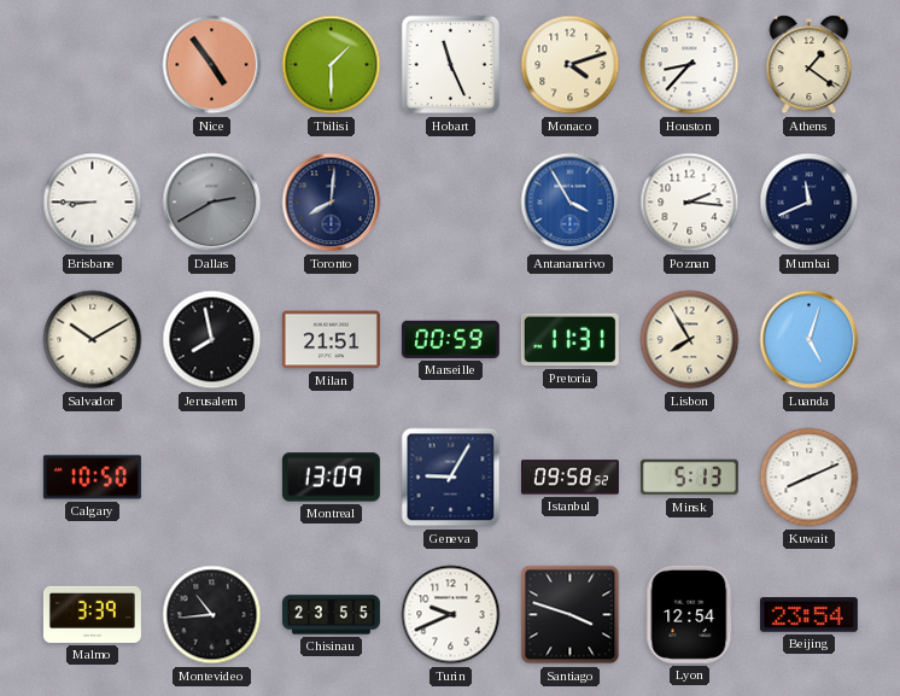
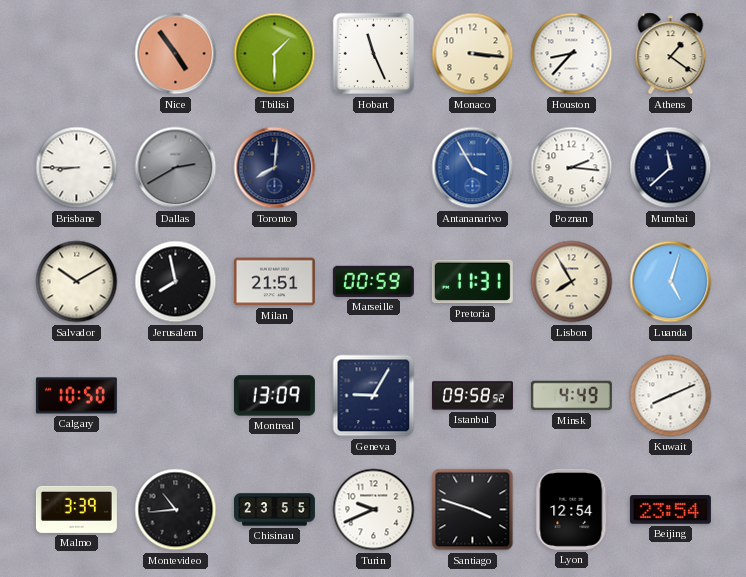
Monaco: 4:12 -> 3:16 (473, 54)
Mumbai: 11:41 -> 11:38 (671, 168)
Minsk: 5:13 -> 4:49 (571, 396)
